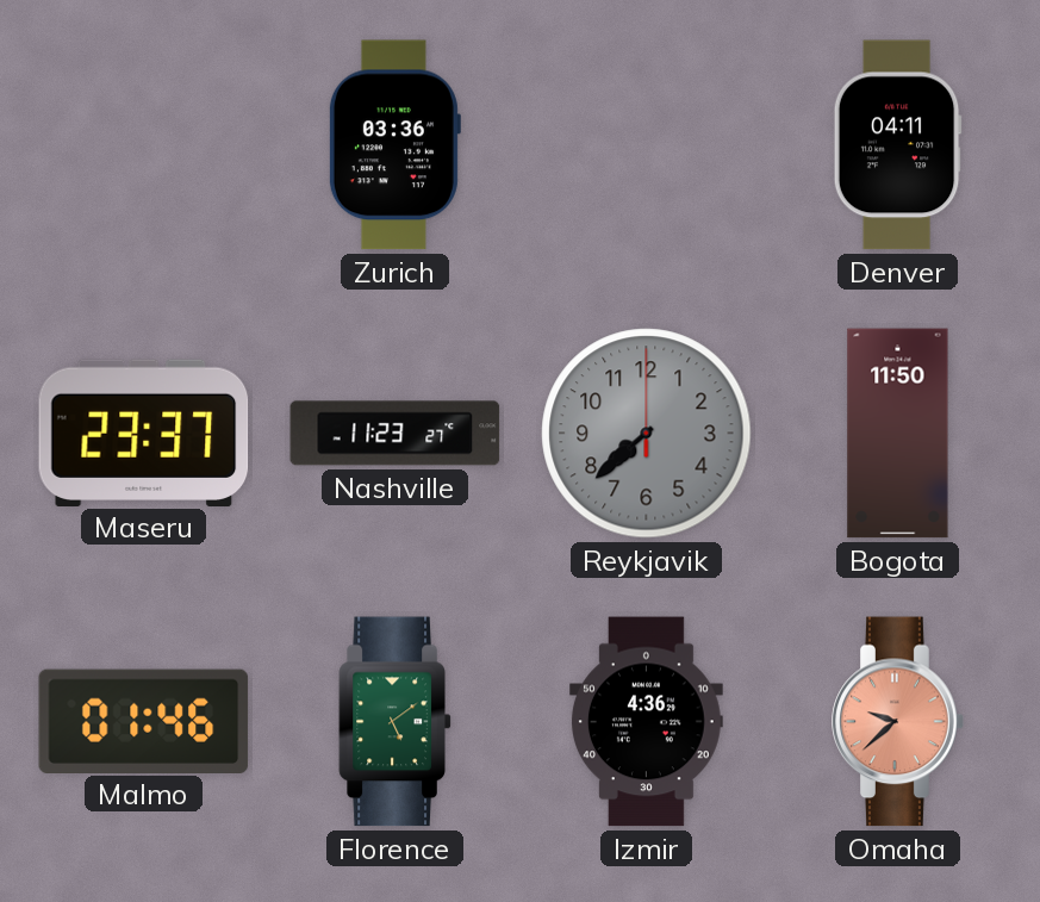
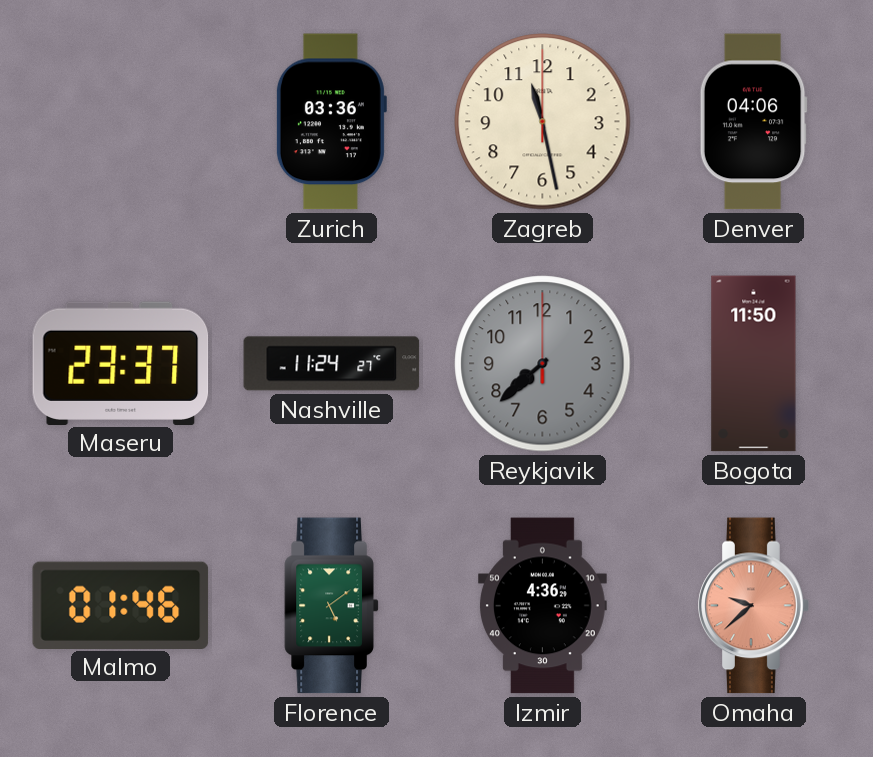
Zagreb: none -> 11:28 (543, 122)
Denver: 04:11 -> 04:06 (753, 122)
Nashville: 11:23 -> 11:24 (332, 364)
